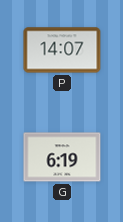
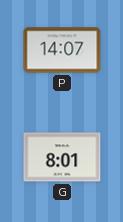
G: 6:19 -> 8:01 (62, 157)
